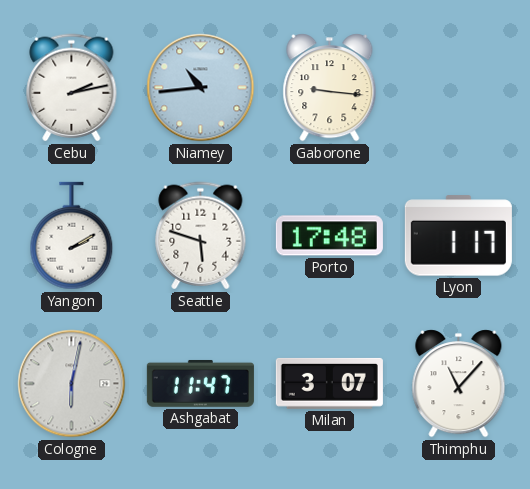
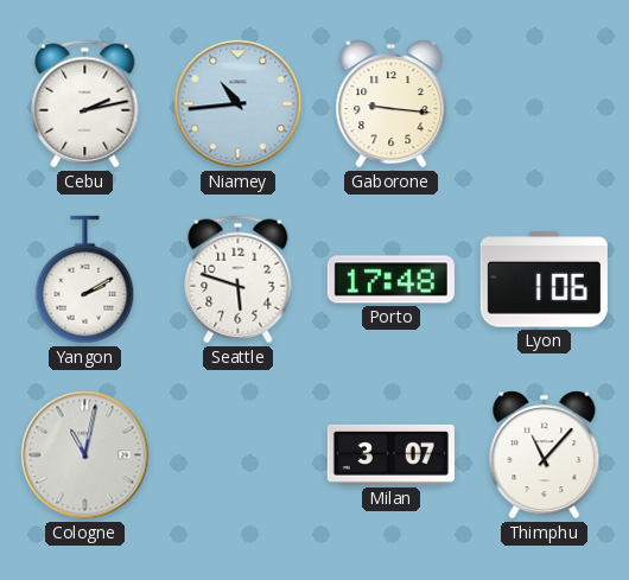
Lyon: 1:17 -> 1:06 (544, 280)
Cologne: 6:02 -> 11:02 (85, 455)
Ashgabat: 11:47 -> none (200, 383)
